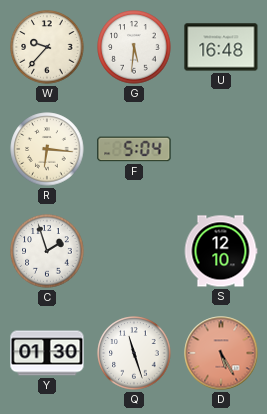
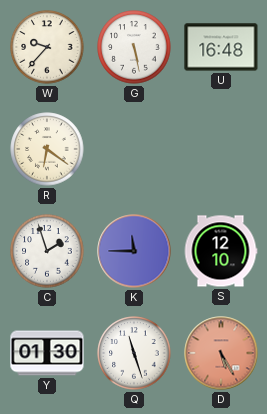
G: 5:31 -> 5:28 (134, 47)
R: 6:16 -> 6:21 (47, 149)
F: 5:04 -> none (134, 149)
K: none -> 11:45 (134, 251)
